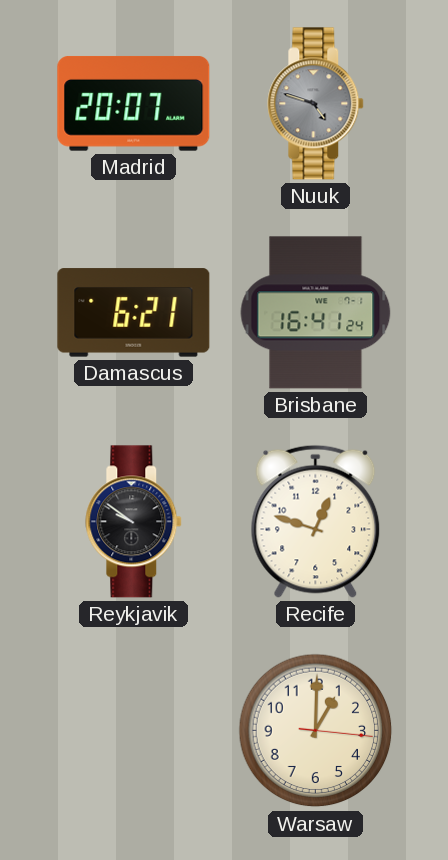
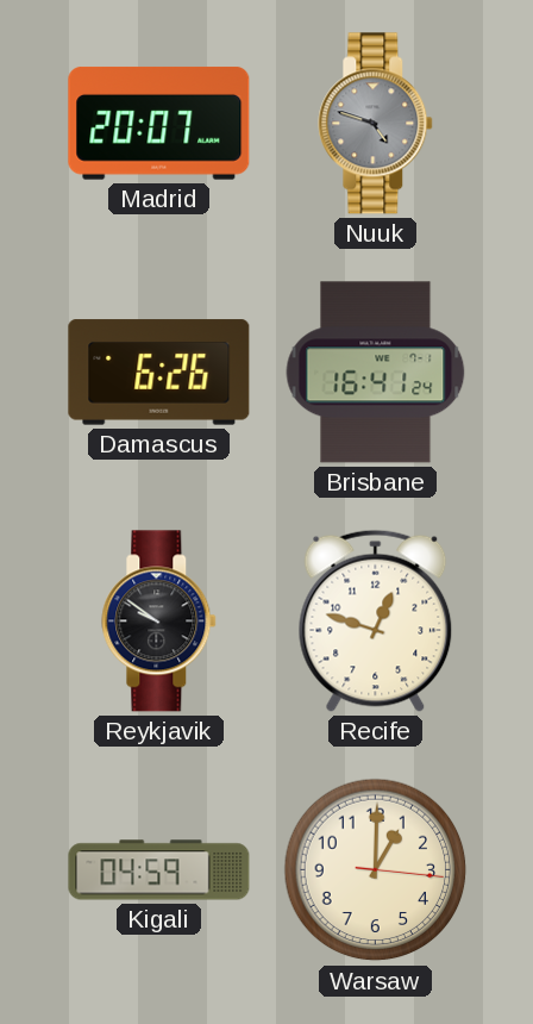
Damascus: 6:21 -> 6:26 (159, 373)
Kigali: none -> 04:59 (159, 870)
